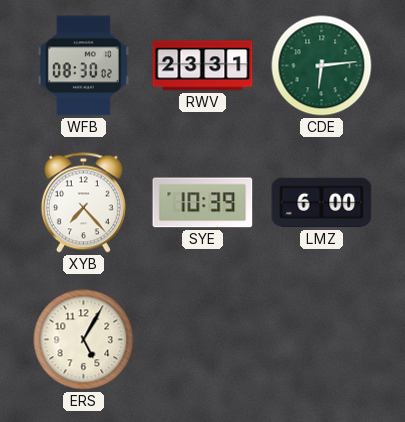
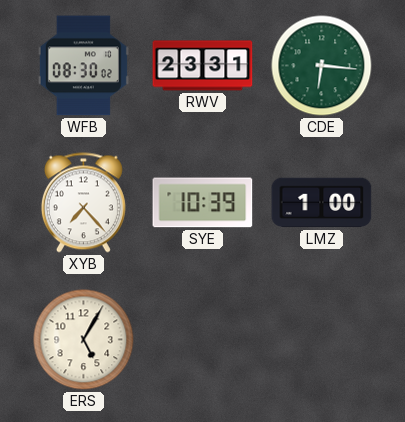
CDE: 6:14 -> 6:16 (322, 66)
LMZ: 6:00 -> 1:00 (322, 203)
